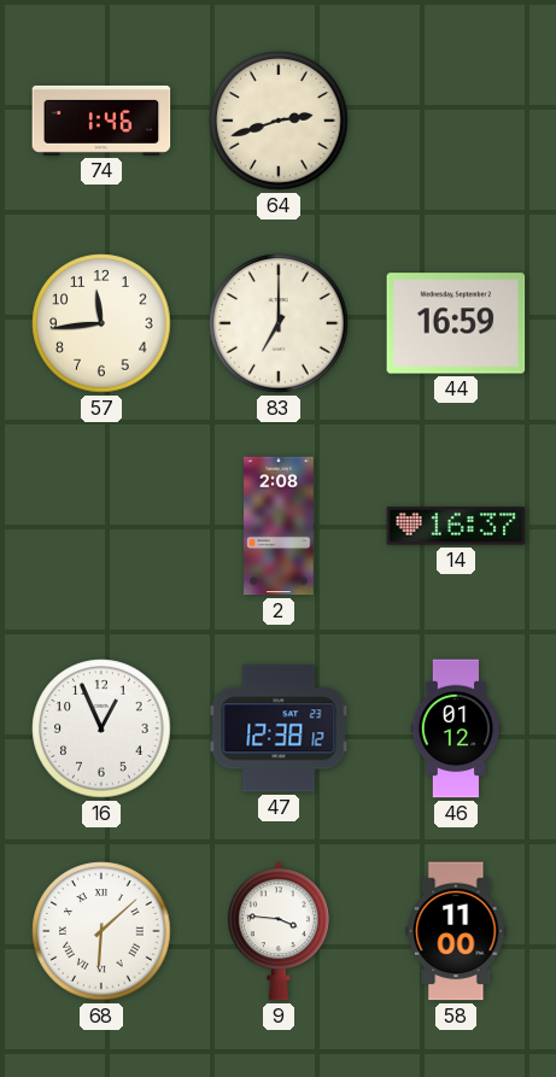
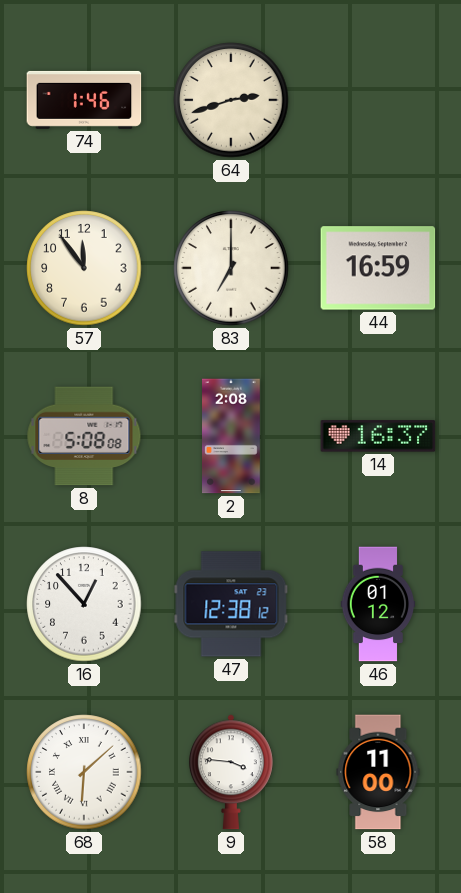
57: 11:44 -> 11:54 (84, 268)
8: none -> 5:08 (84, 436)
16: 12:56 -> 12:53 (84, 604)
